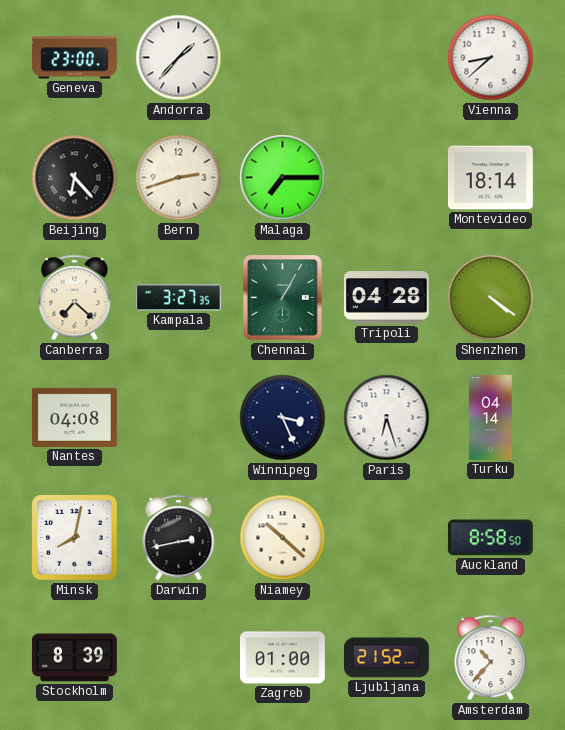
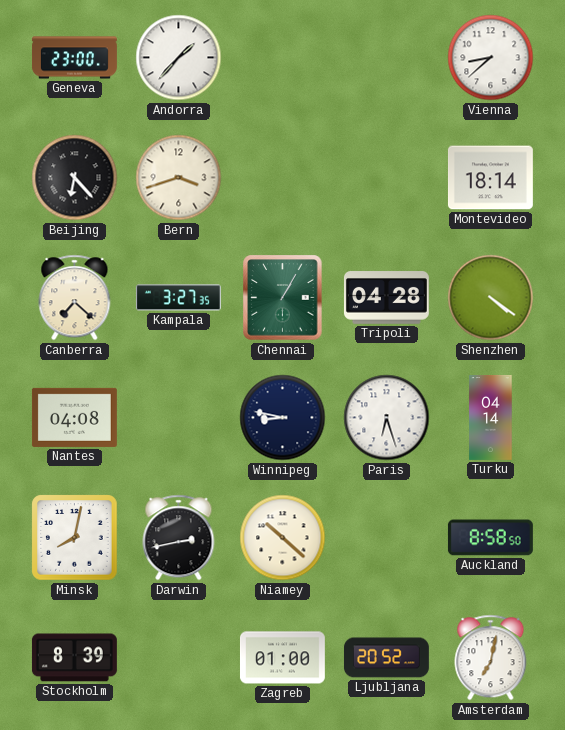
Bern: 2:42 -> 3:42 (179, 178)
Malaga: 7:15 -> none (283, 178)
Winnipeg: 3:26 -> 8:47 (283, 418)
Ljubljana: 21:52 -> 20:52 (386, 658)
Amsterdam: 10:37 -> 7:02 (491, 658)
